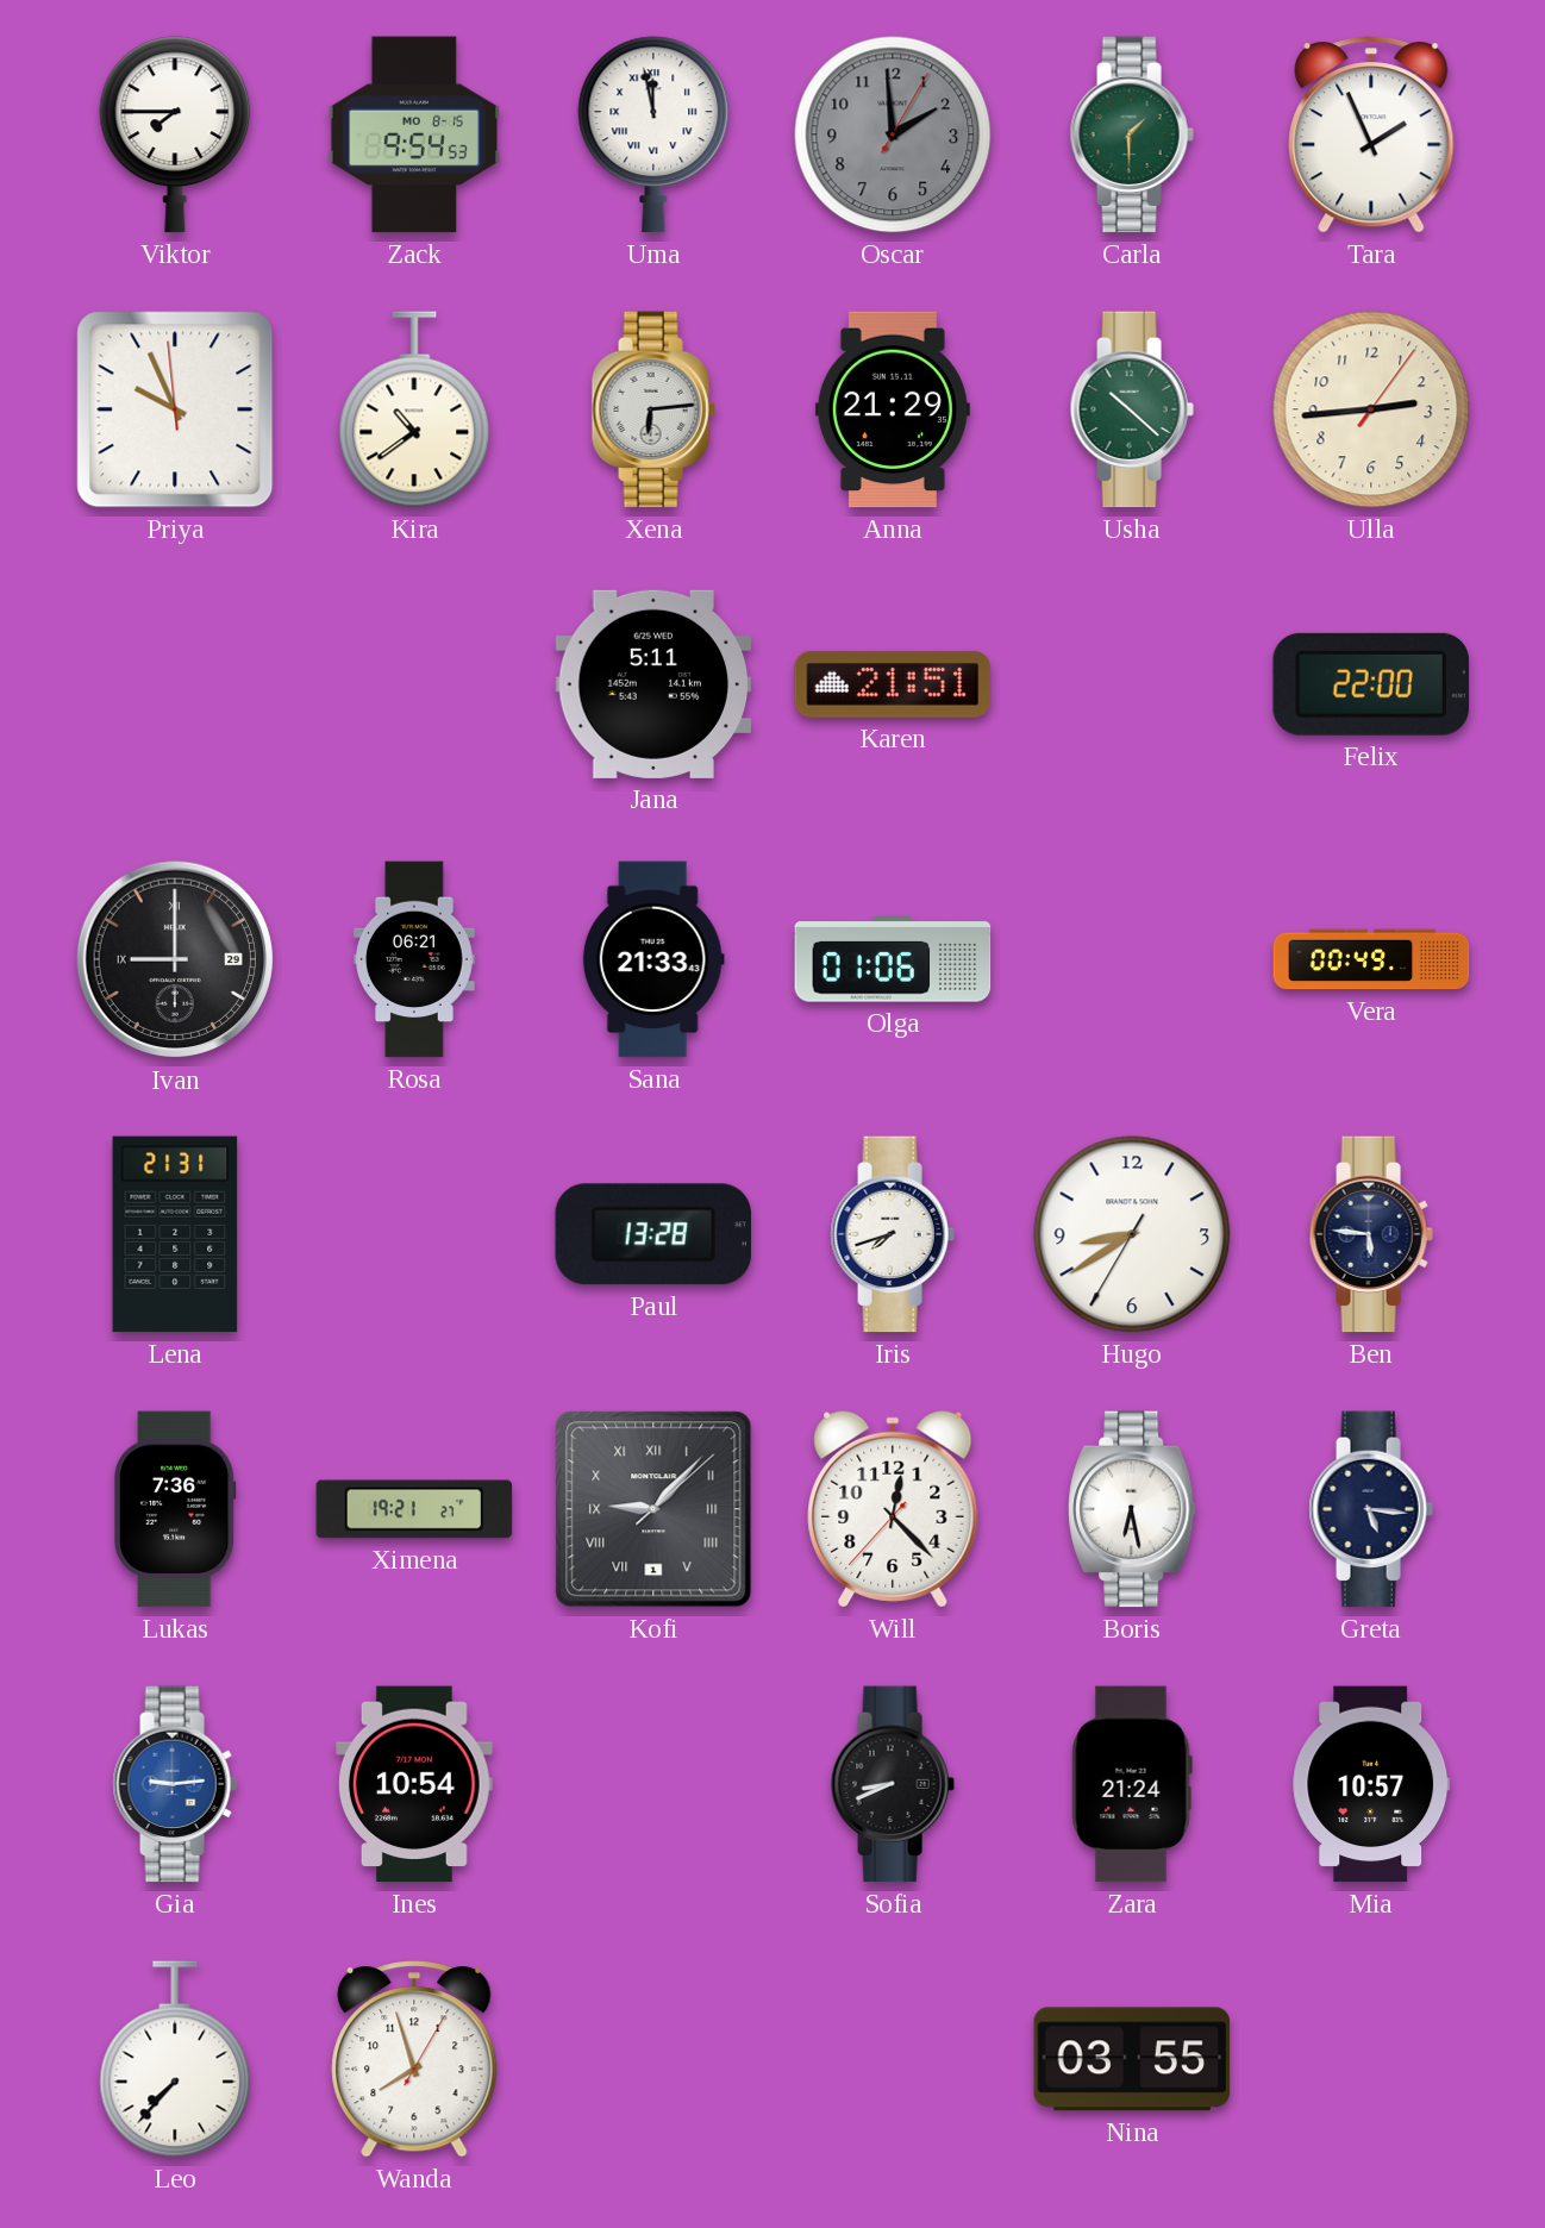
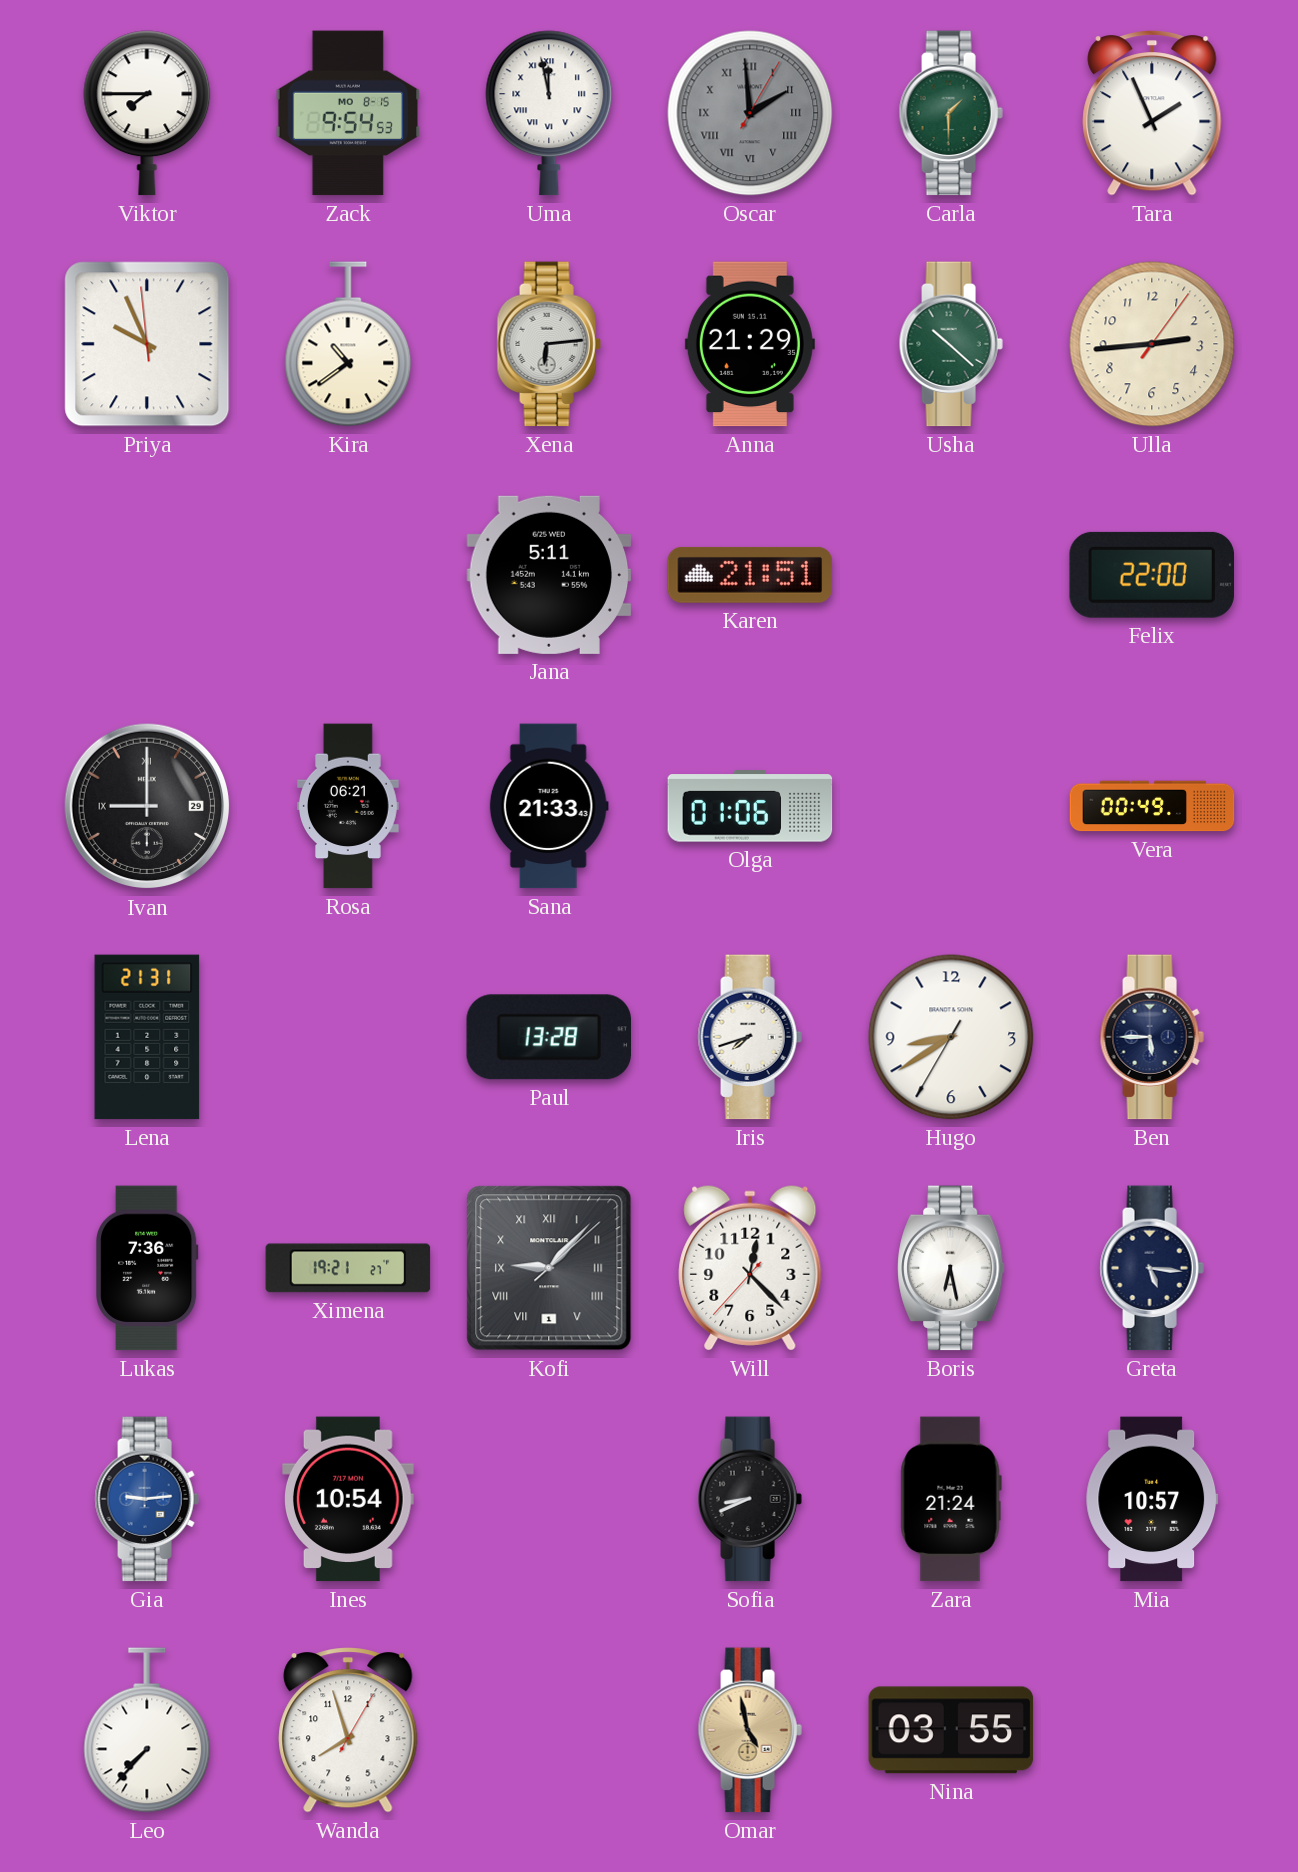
Oscar numerals: Arabic -> Roman (750, 113)
Ben: 5:46 -> 5:45 (1152, 1037)
Omar: none -> 4:58 (750, 1730)
